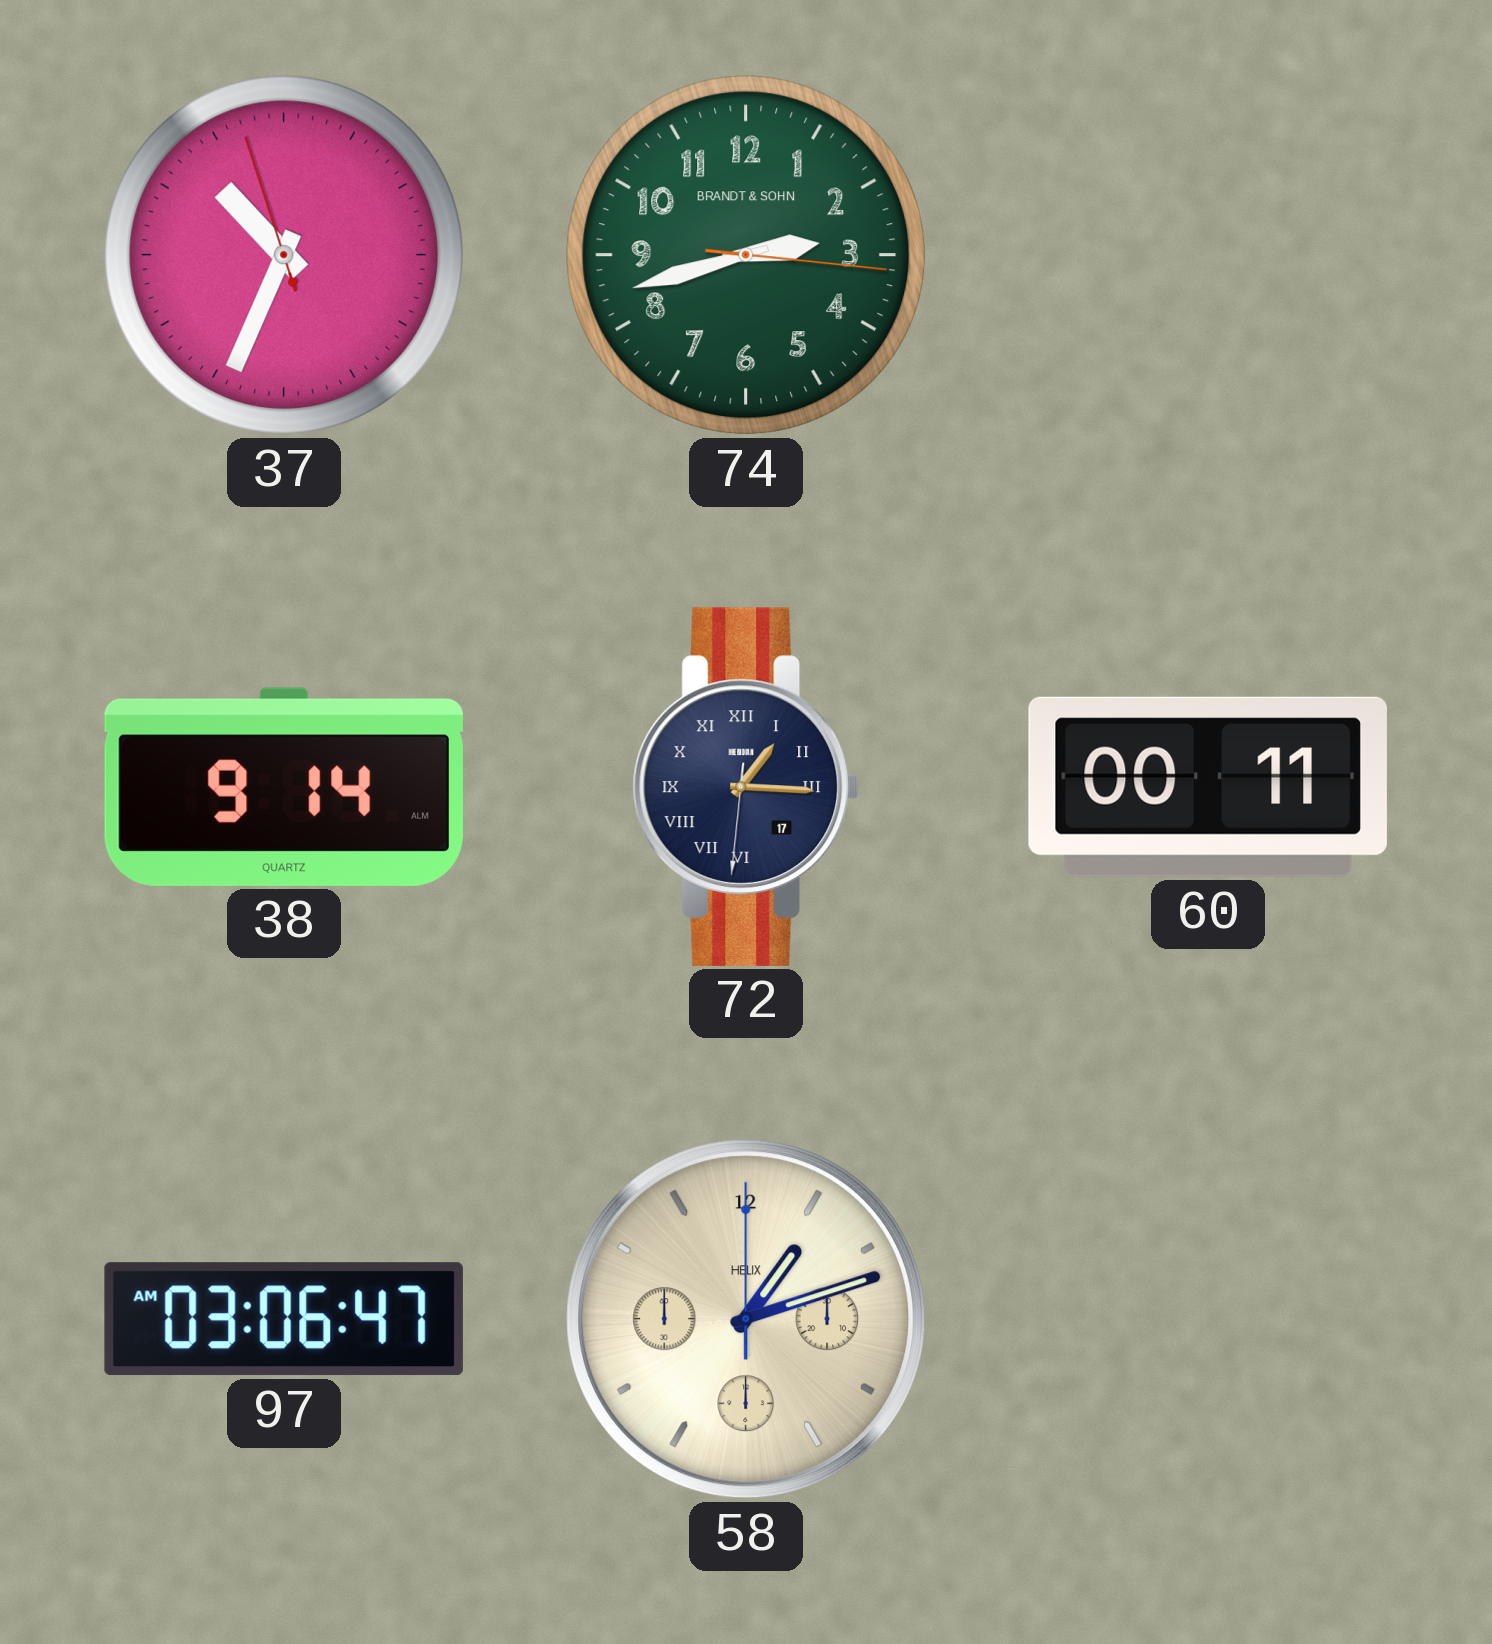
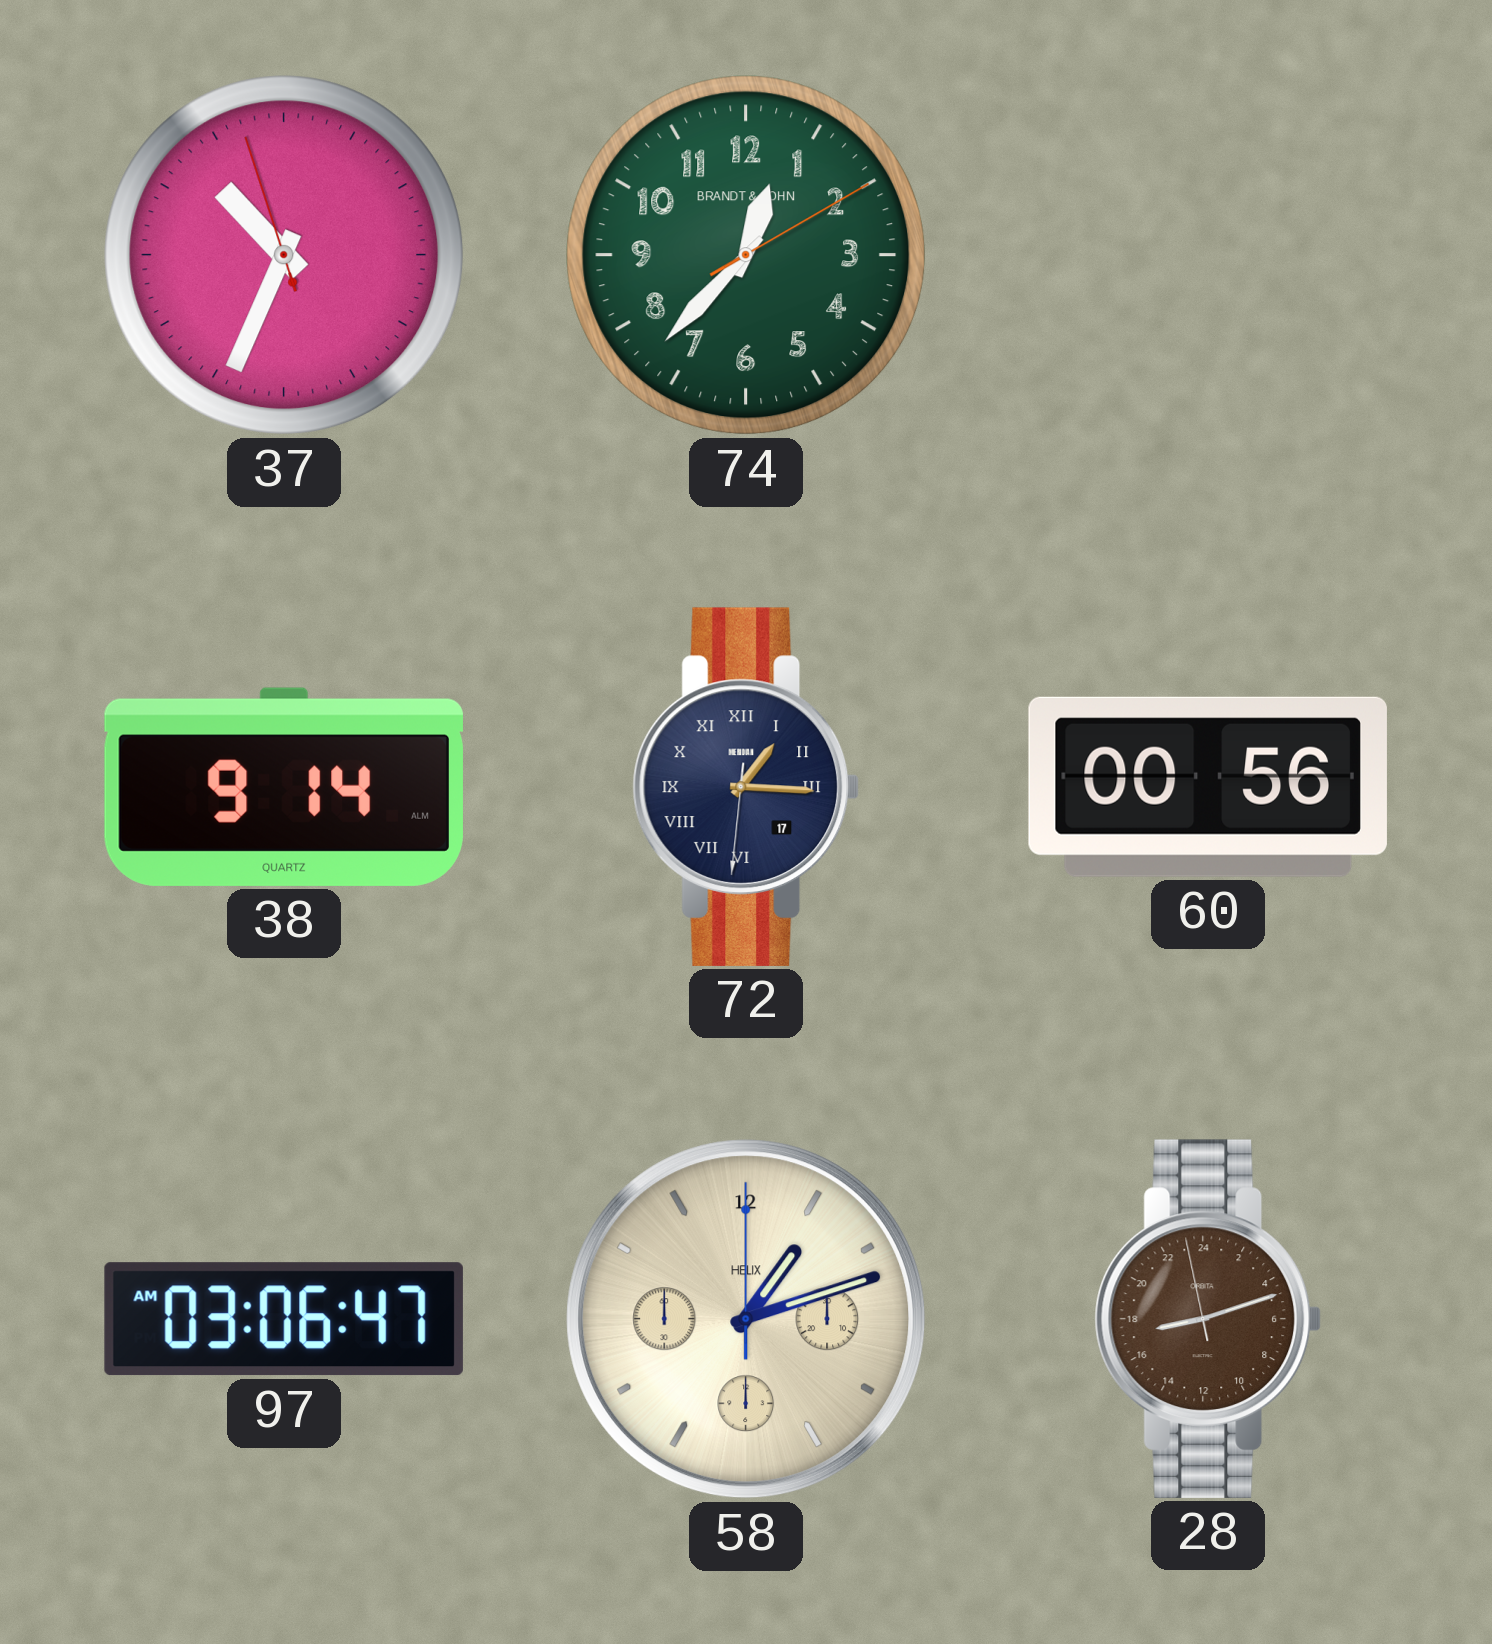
74: 2:42 -> 12:37 (746, 255)
60: 00:11 -> 00:56 (1208, 787)
28: none -> 17:11 (1208, 1319)
